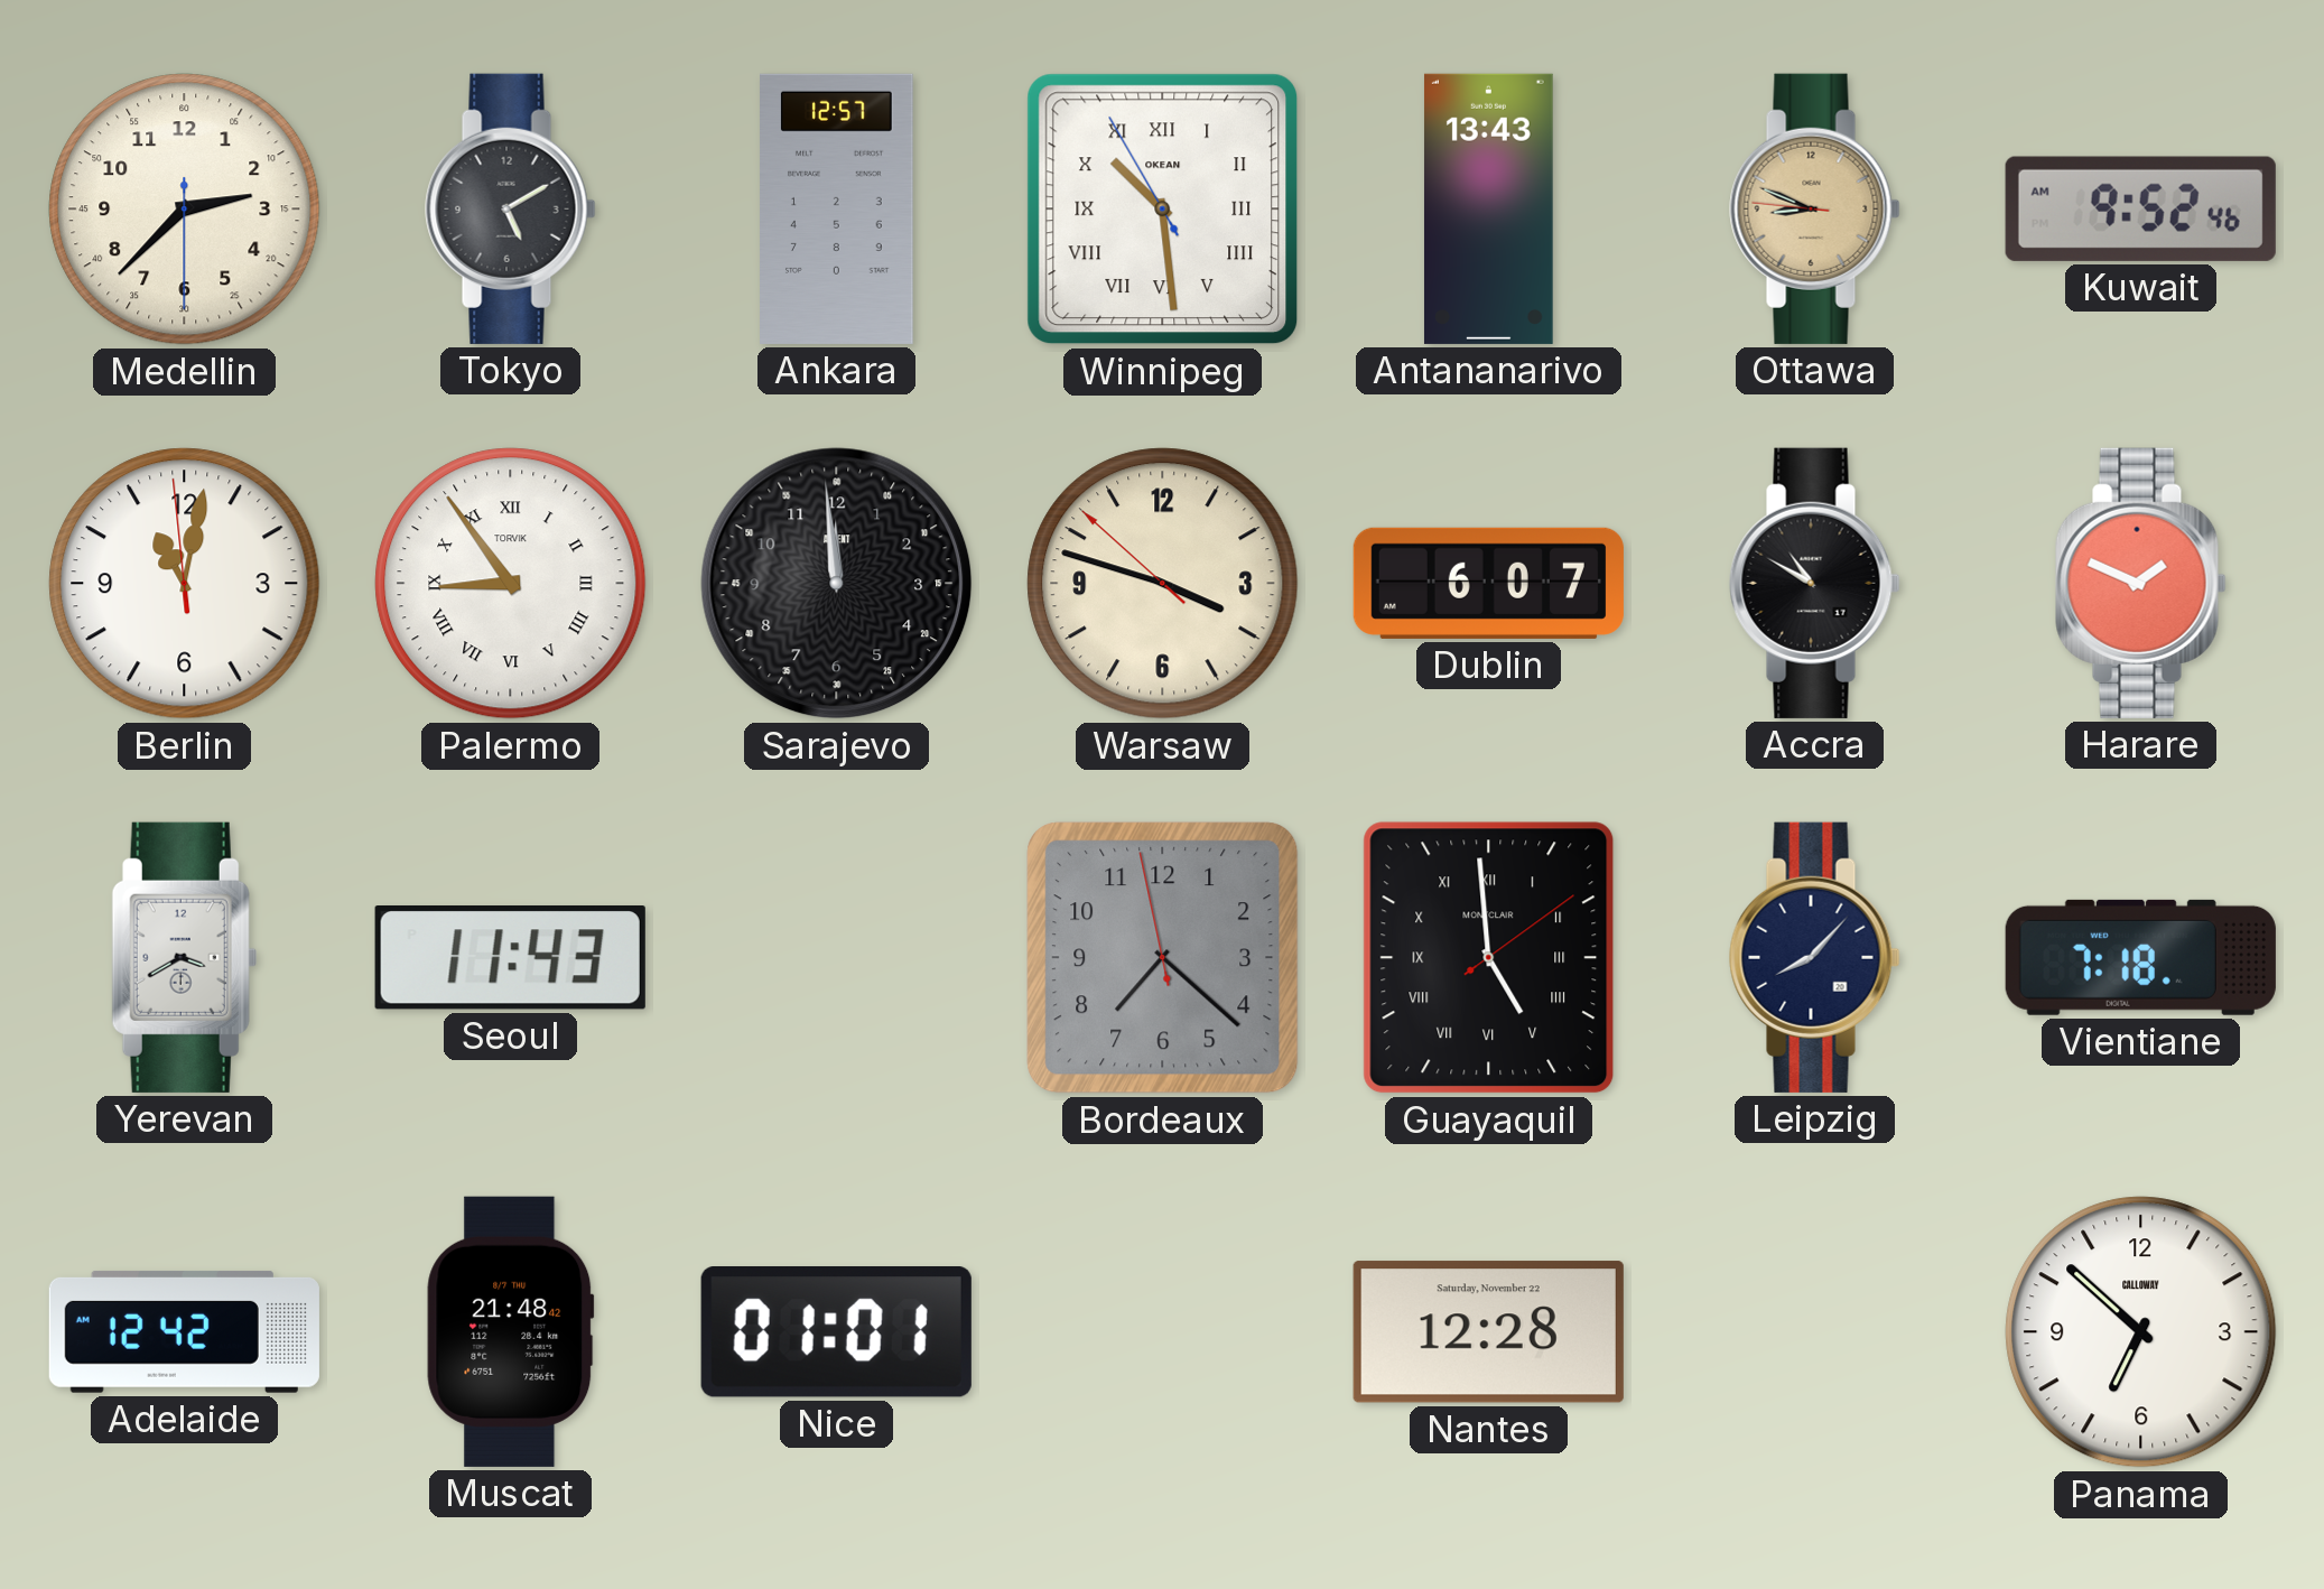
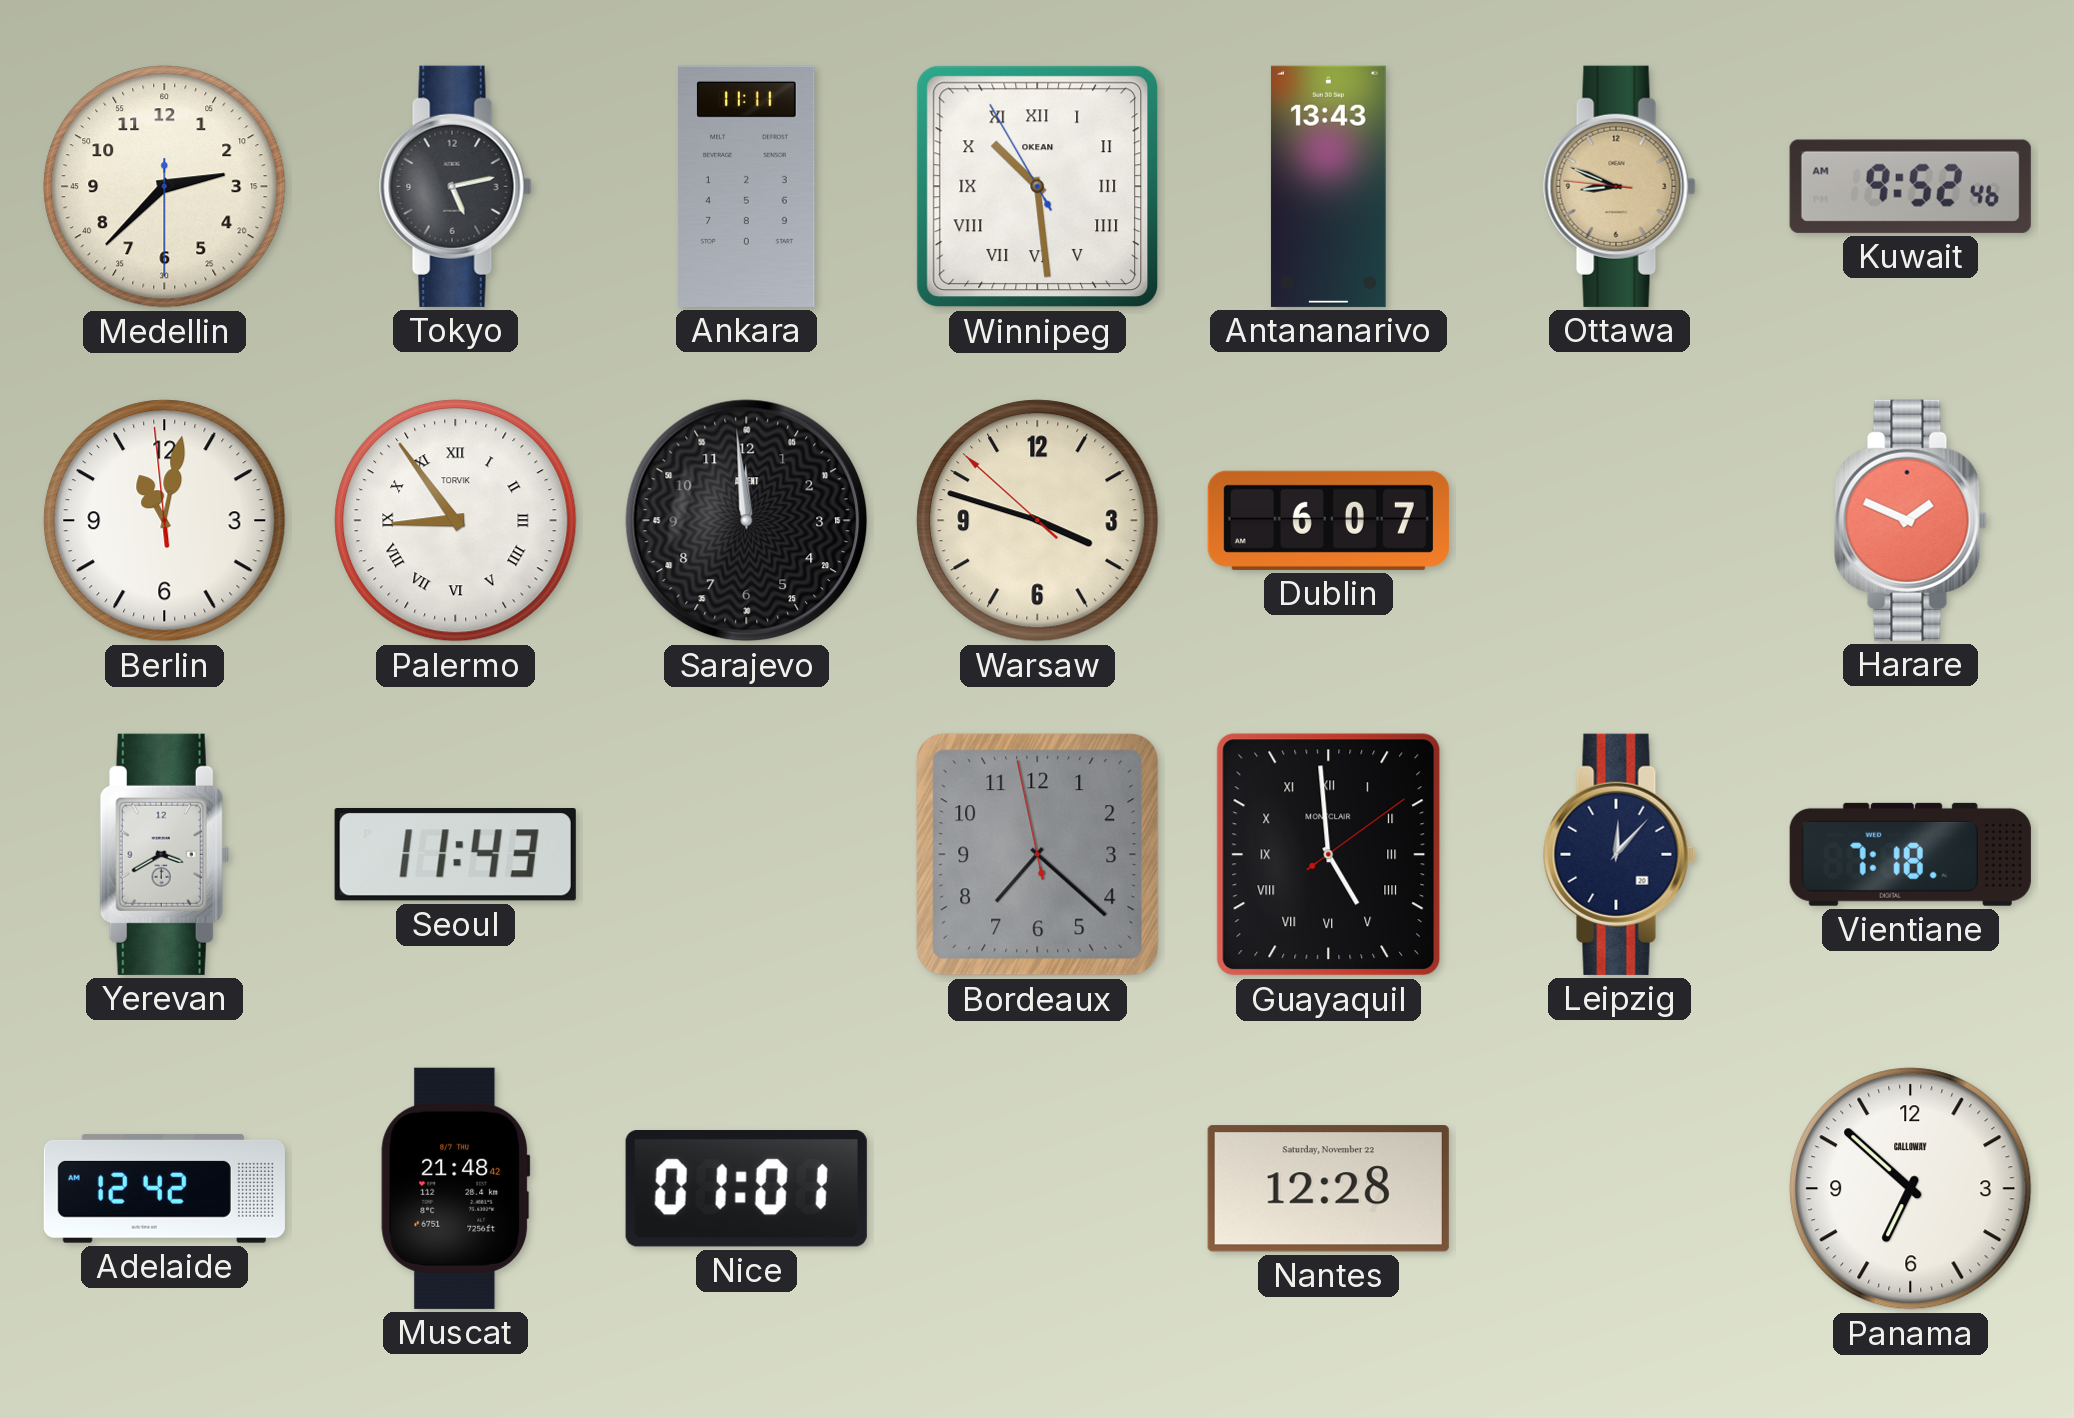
Tokyo: 5:10 -> 5:13 (456, 186)
Ankara: 12:57 -> 11:11 (747, 186)
Accra: 10:50 -> none (1815, 583)
Leipzig: 8:07 -> 12:07 (1620, 854)
